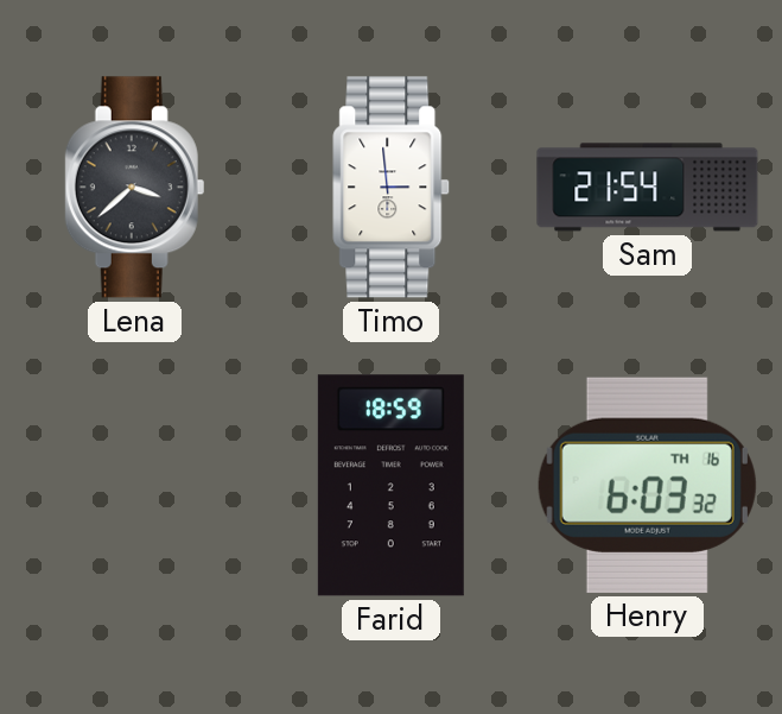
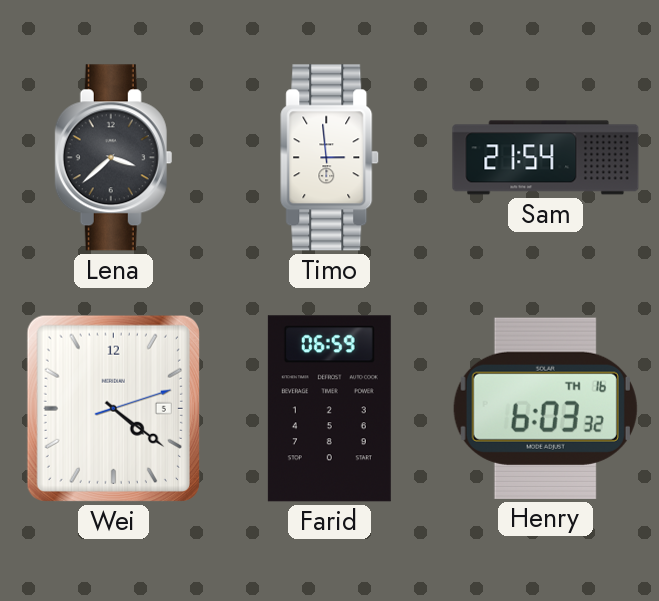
Wei: none -> 4:21 (113, 408)
Farid: 18:59 -> 06:59 (329, 409)
